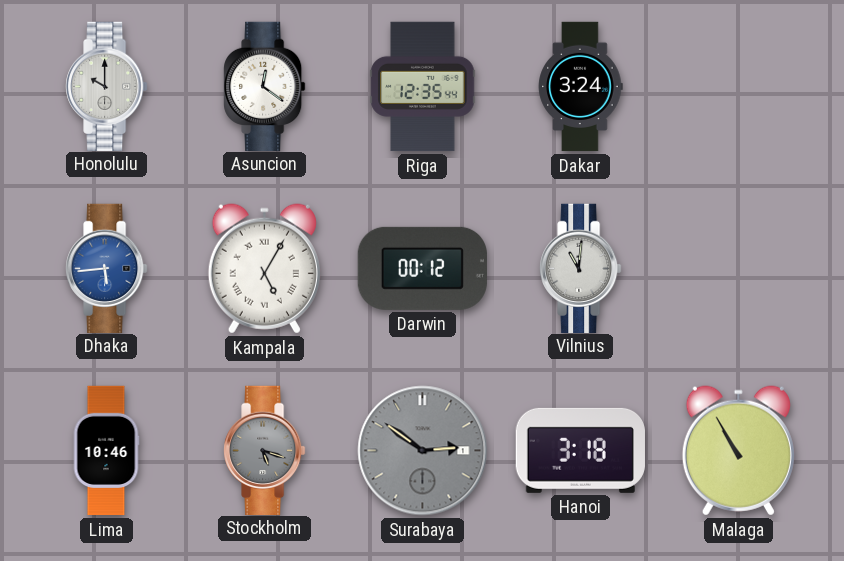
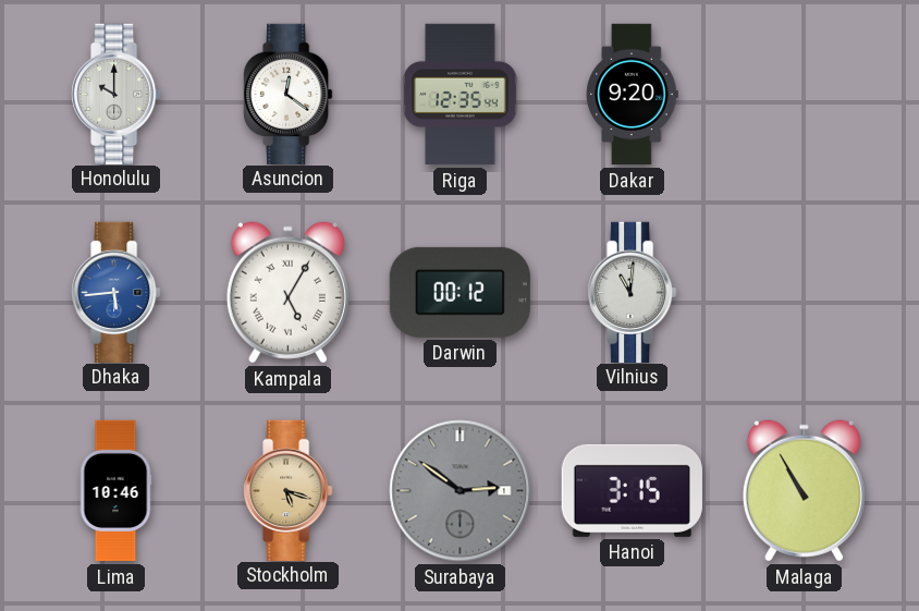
Dakar: 3:24 -> 9:20 (633, 95)
Stockholm dial: grey -> champagne (289, 490)
Hanoi: 3:18 -> 3:15 (632, 490)
